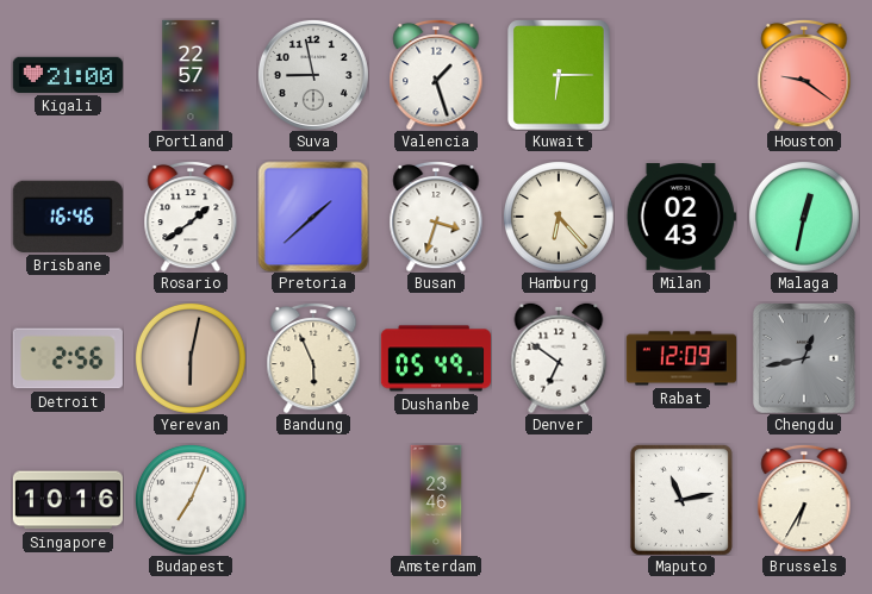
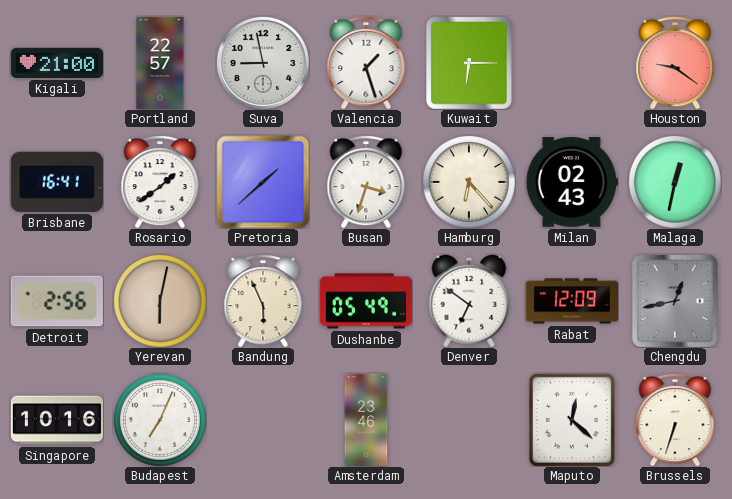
Brisbane: 16:46 -> 16:41 (57, 182)
Maputo: 11:13 -> 12:22 (572, 420)
Brussels: 6:35 -> 6:33 (675, 420)
